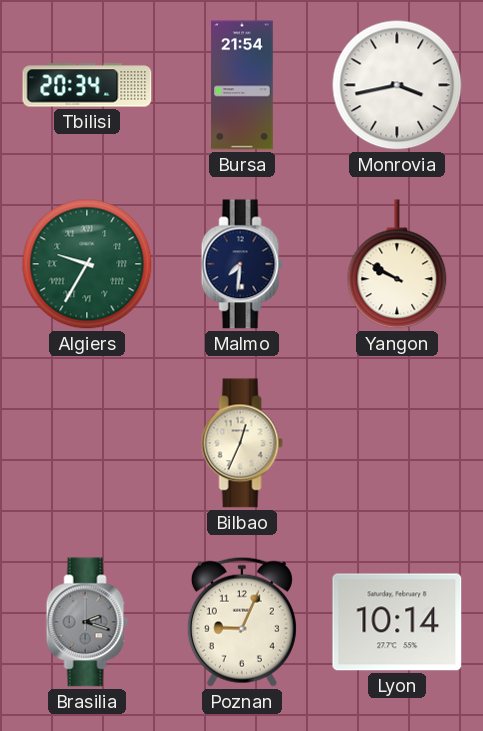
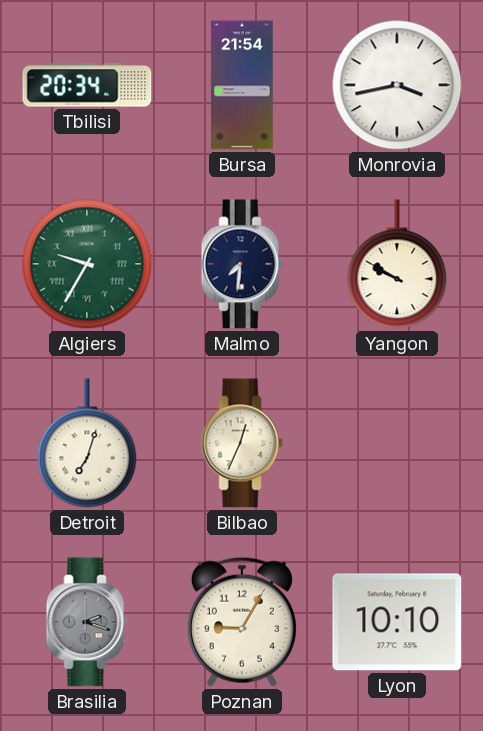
Detroit: none -> 7:03 (87, 443)
Poznan: 9:04 -> 9:05 (242, 622)
Lyon: 10:14 -> 10:10 (397, 622)
